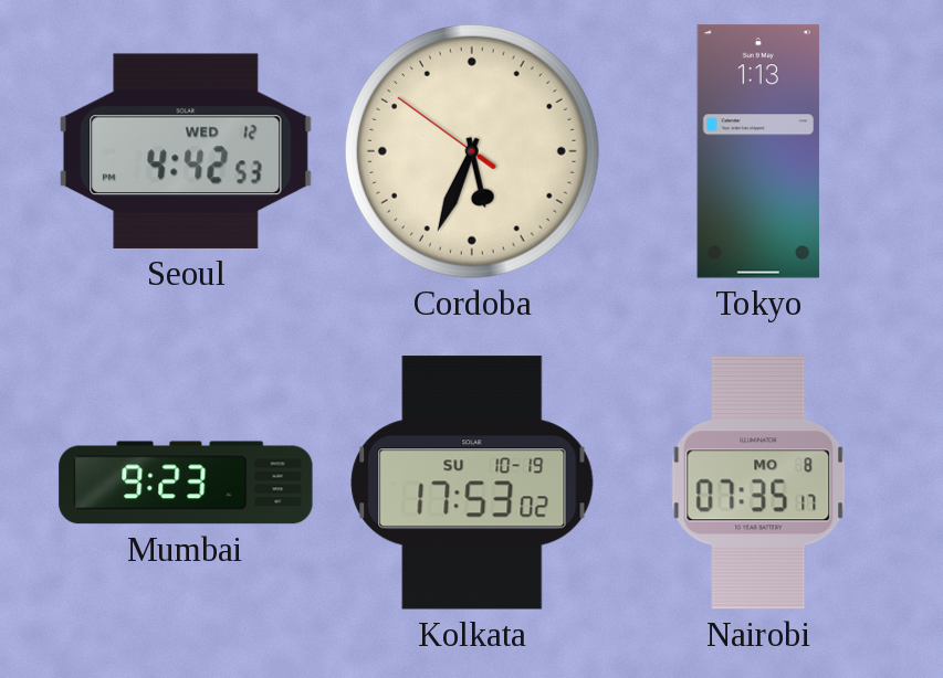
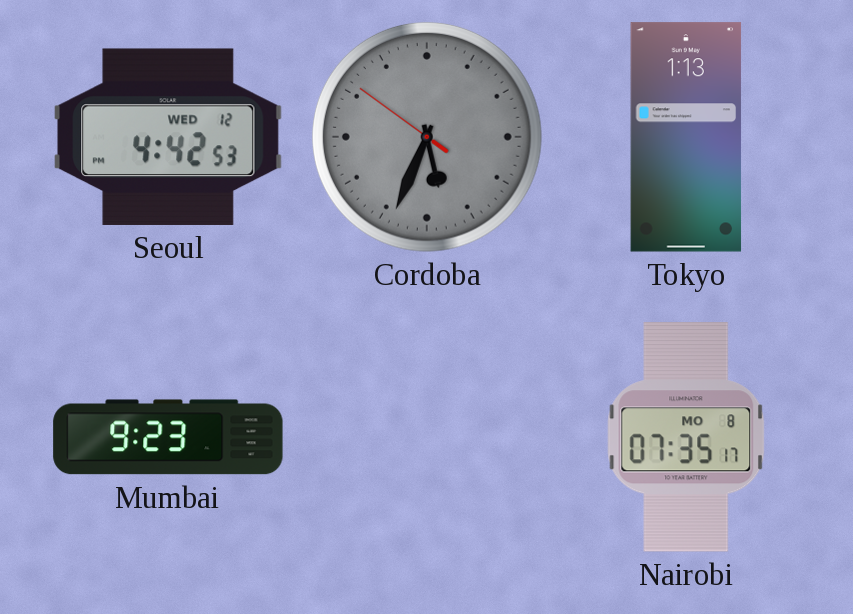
Cordoba dial: cream -> grey (427, 137)
Kolkata: 17:53 -> none (472, 483)
